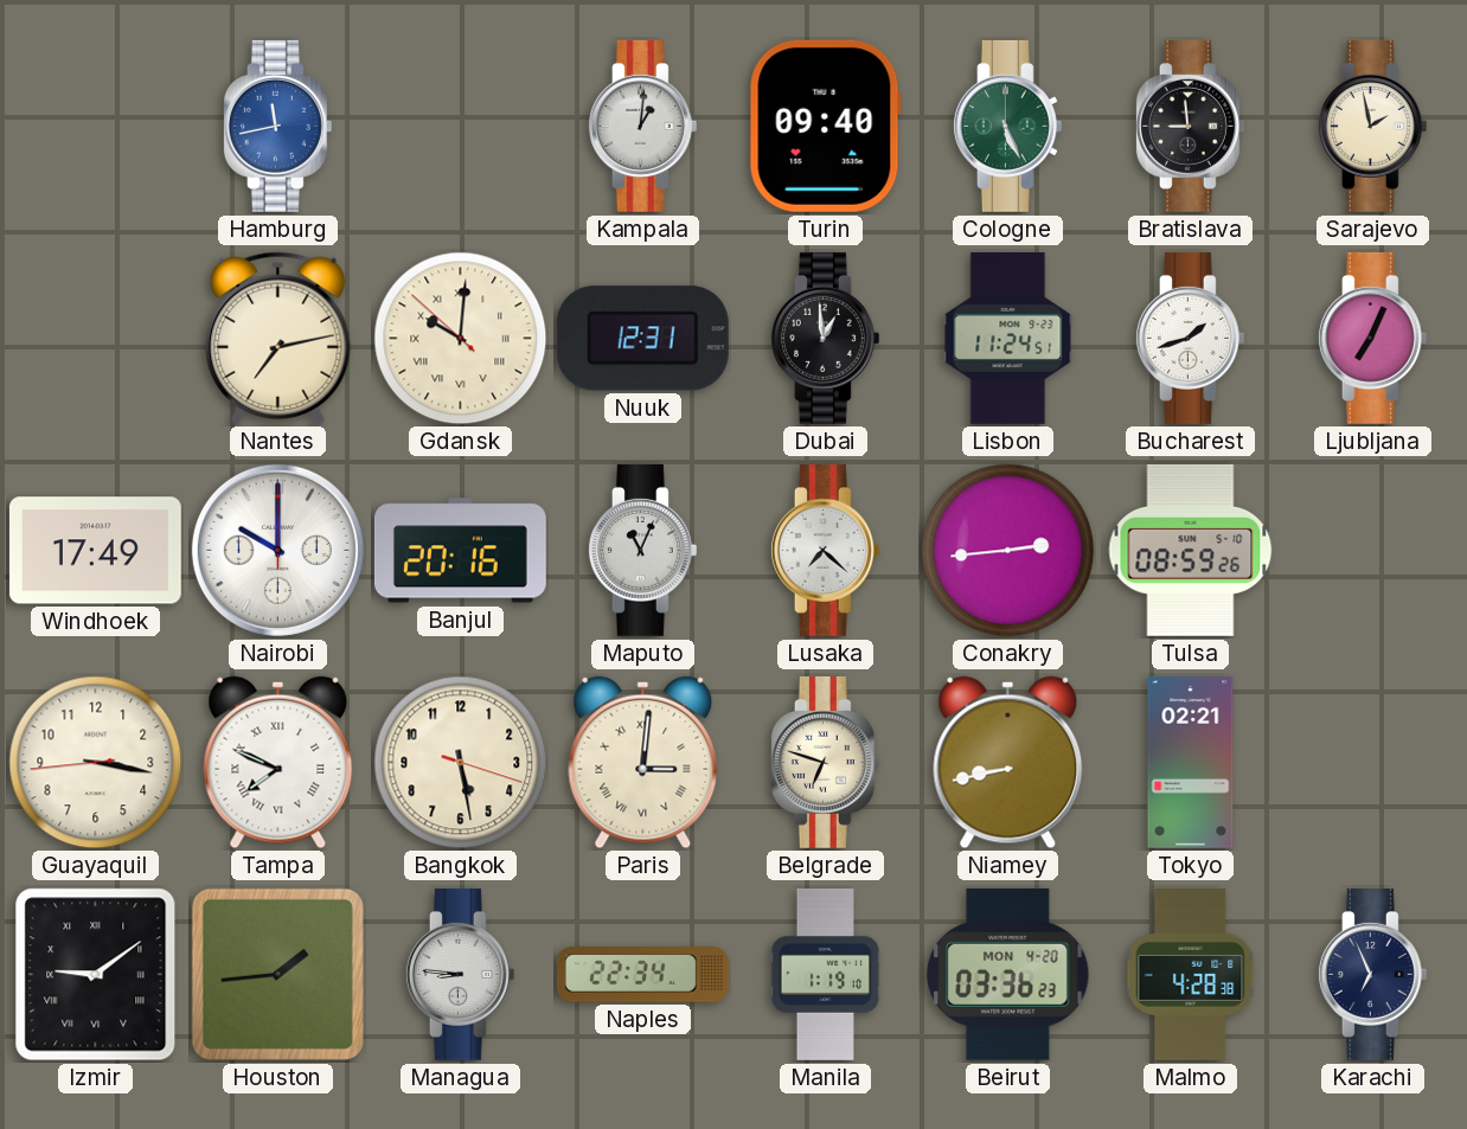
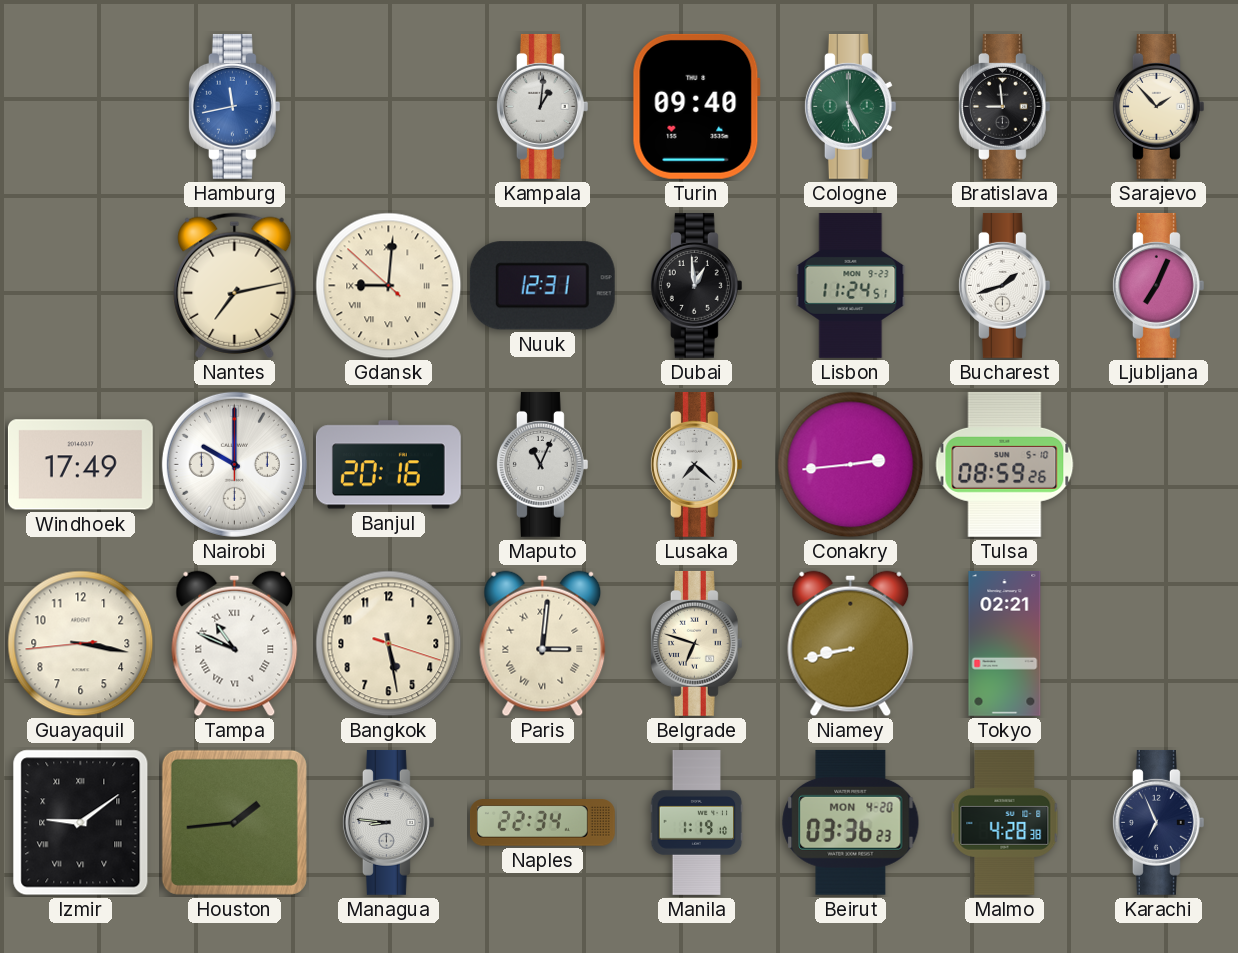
Sarajevo: 1:58 -> 1:53 (1158, 106)
Gdansk: 10:00 -> 9:00 (389, 286)
Tampa: 7:49 -> 10:49 (235, 644)
